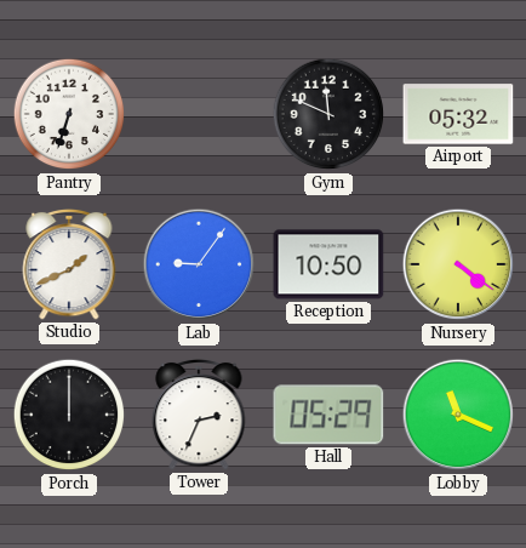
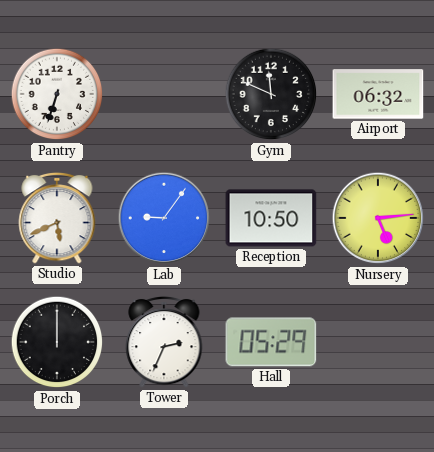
Airport: 05:32 -> 06:32 (378, 94)
Studio: 1:41 -> 5:41 (57, 218)
Nursery: 4:21 -> 5:14 (378, 218)
Lobby: 11:19 -> none (458, 415)
